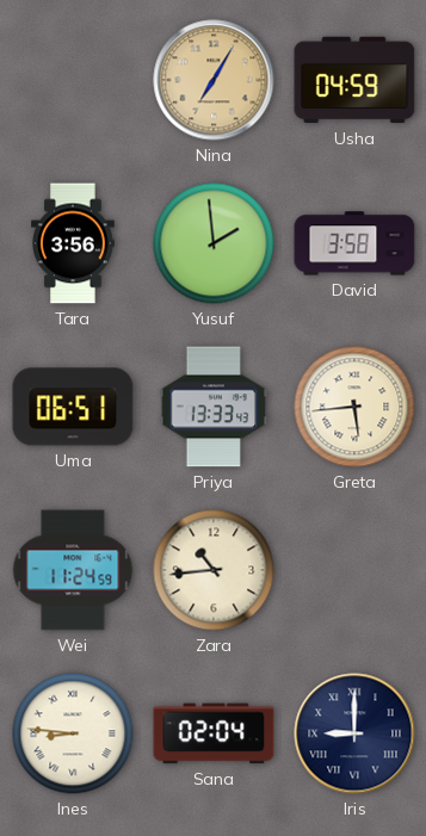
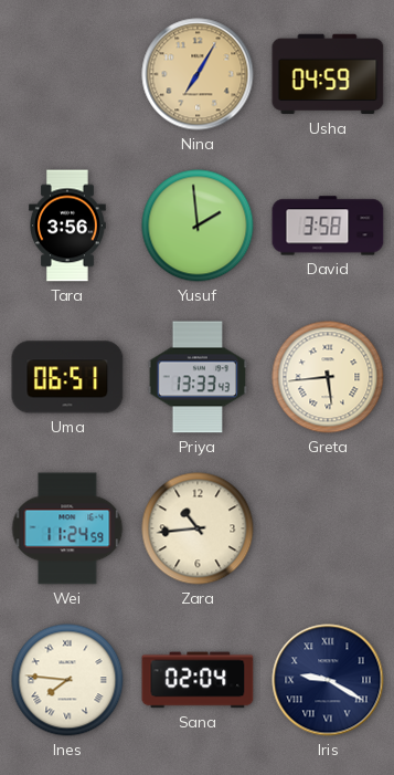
Ines: 8:46 -> 7:46 (67, 680)
Iris: 9:00 -> 9:20 (328, 680)
